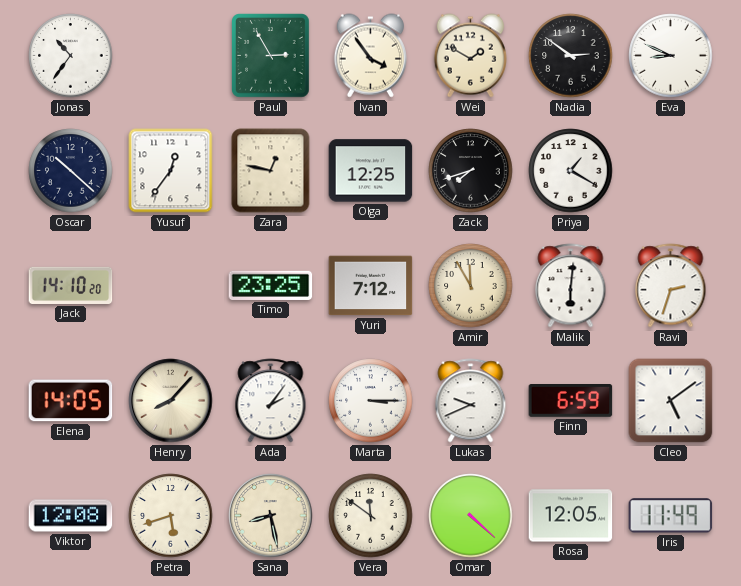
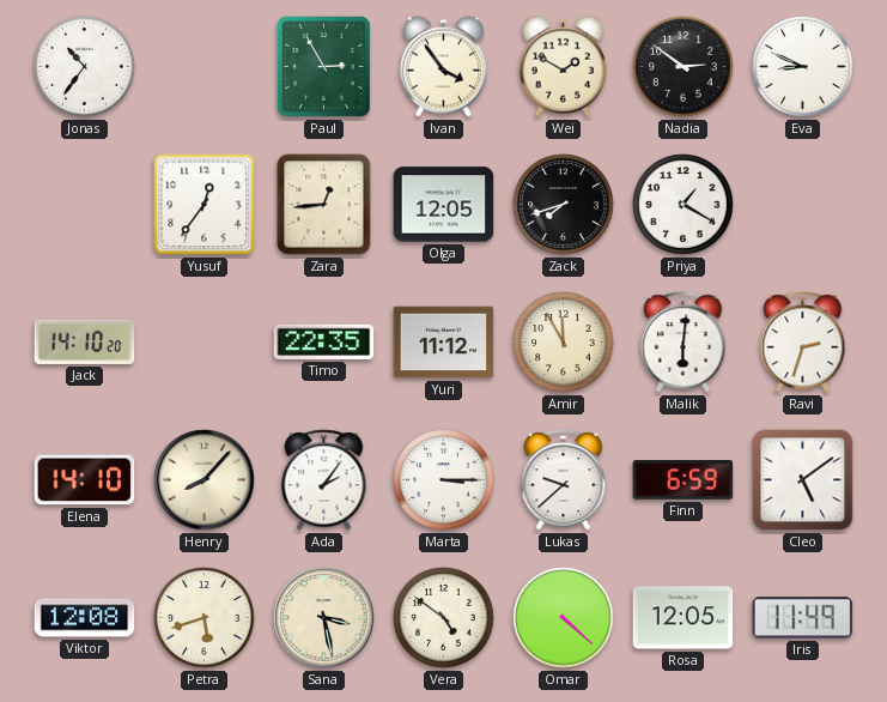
Oscar: 10:22 -> none (71, 171)
Zara: 12:47 -> 12:44 (324, 205)
Olga: 12:25 -> 12:05 (444, 205)
Timo: 23:25 -> 22:35 (324, 341)
Yuri: 7:12 -> 11:12 (444, 343)
Elena: 14:05 -> 14:10 (85, 480)
Lukas: 9:41 -> 9:38 (564, 480)
Sana: 8:28 -> 3:28 (324, 618)
Vera: 11:51 -> 4:51 (444, 618)
